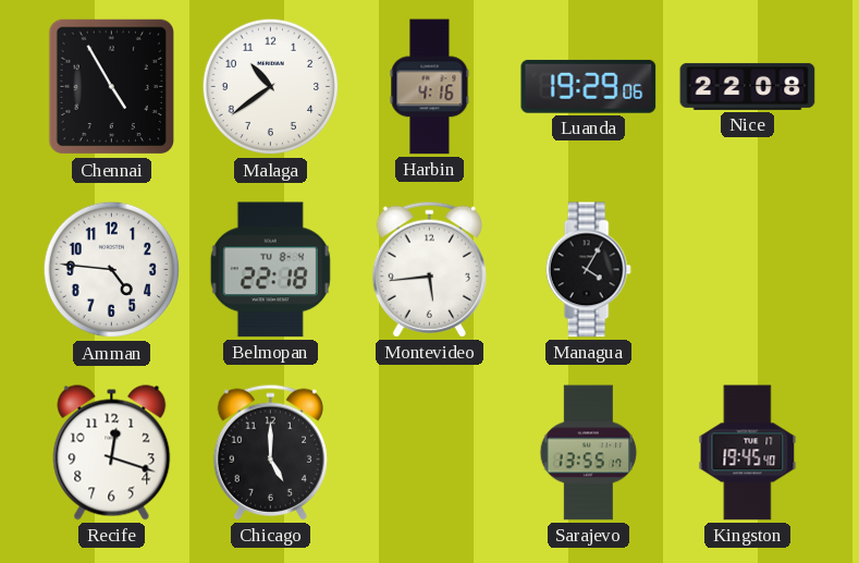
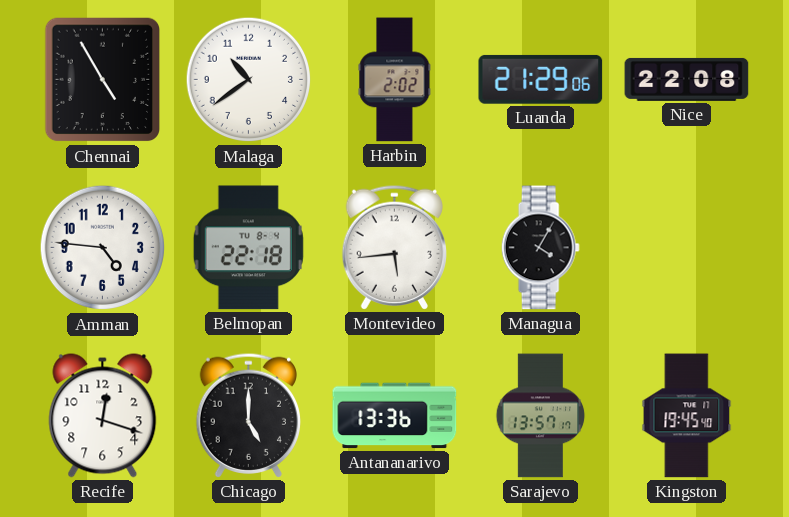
Harbin: 4:16 -> 2:02 (395, 80)
Luanda: 19:29 -> 21:29 (541, 79)
Antananarivo: none -> 13:36 (395, 416)
Sarajevo: 13:55 -> 13:57 (541, 416)
